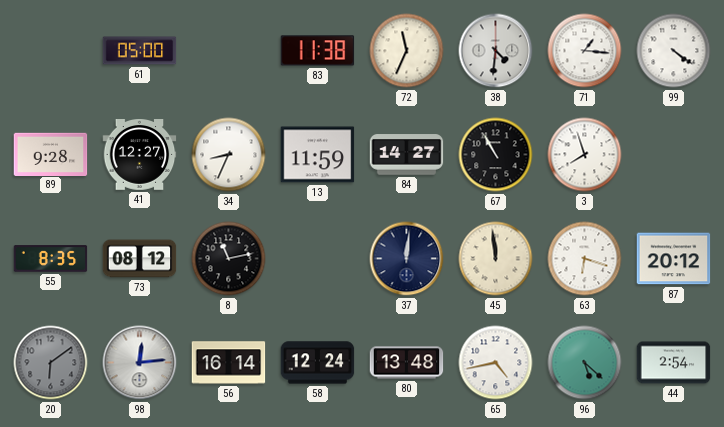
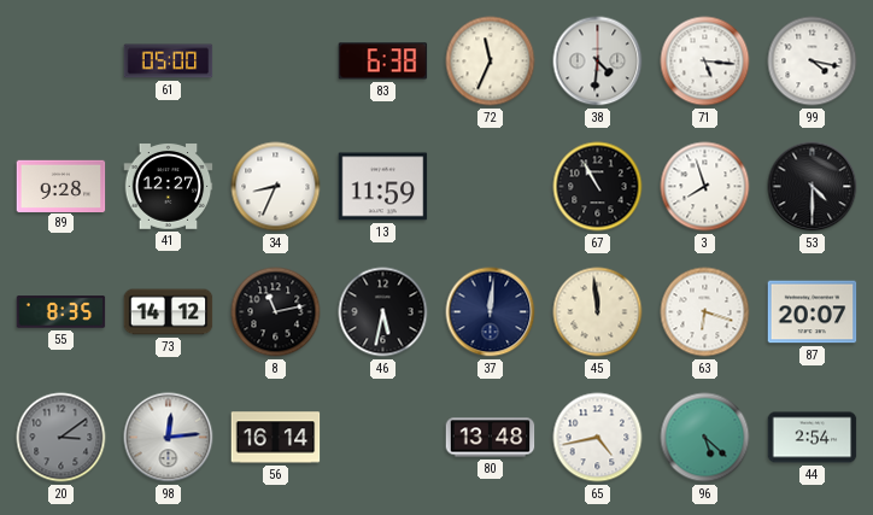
83: 11:38 -> 6:38 (383, 62)
71: 1:16 -> 5:16 (705, 62)
99: 4:21 -> 4:17 (813, 62)
84: 14:27 -> none (407, 155)
53: none -> 4:30 (813, 187)
73: 08:12 -> 14:12 (169, 312)
46: none -> 5:32 (383, 312)
87: 20:12 -> 20:07 (813, 312)
20: 6:09 -> 3:09 (61, 438)
58: 12:24 -> none (318, 363)
